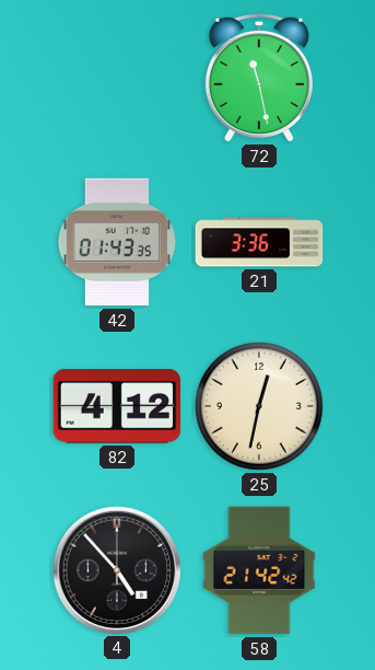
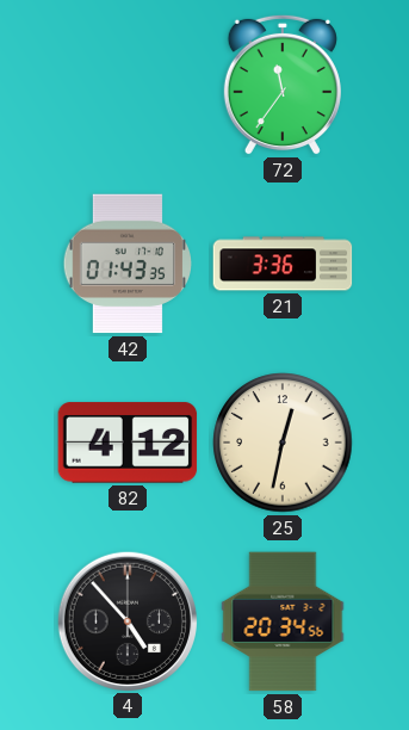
72: 11:28 -> 11:36 (283, 85)
58: 21:42 -> 20:34 (283, 621)
